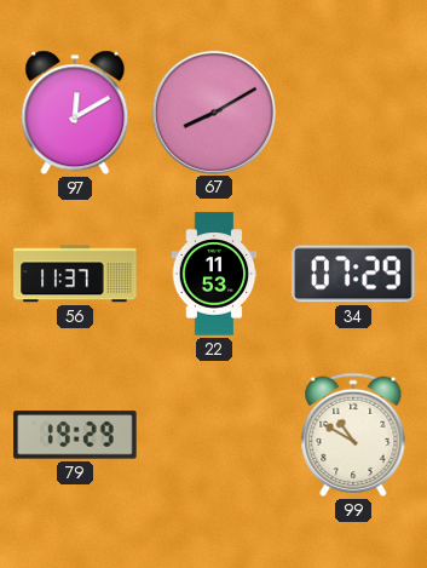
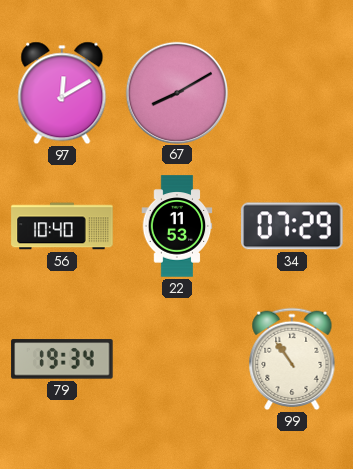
56: 11:37 -> 10:40 (62, 226)
79: 19:29 -> 19:34 (62, 359)
99: 10:50 -> 10:54 (292, 359)
